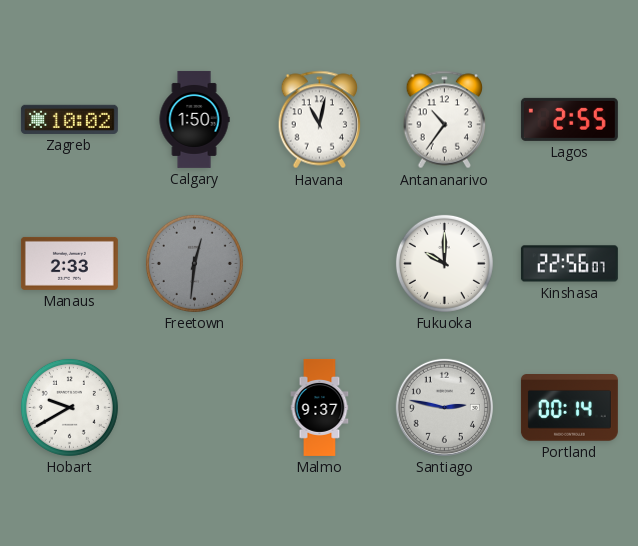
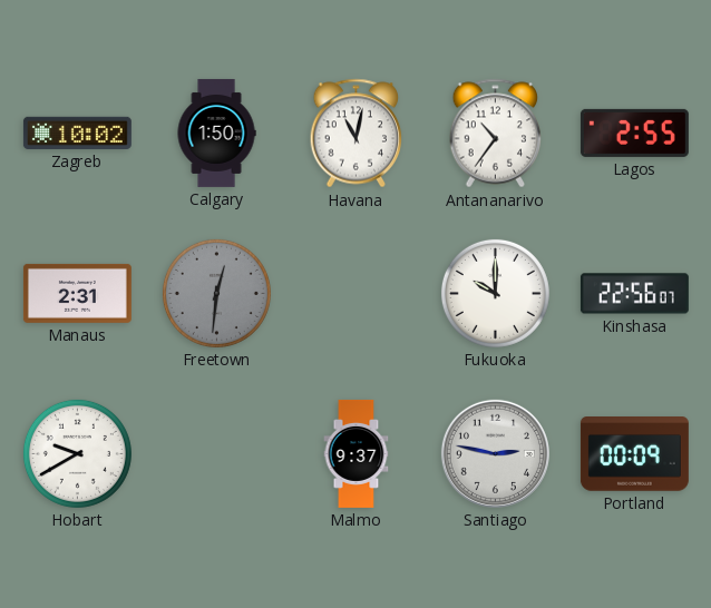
Manaus: 2:33 -> 2:31 (77, 293)
Portland: 00:14 -> 00:09 (634, 454)
